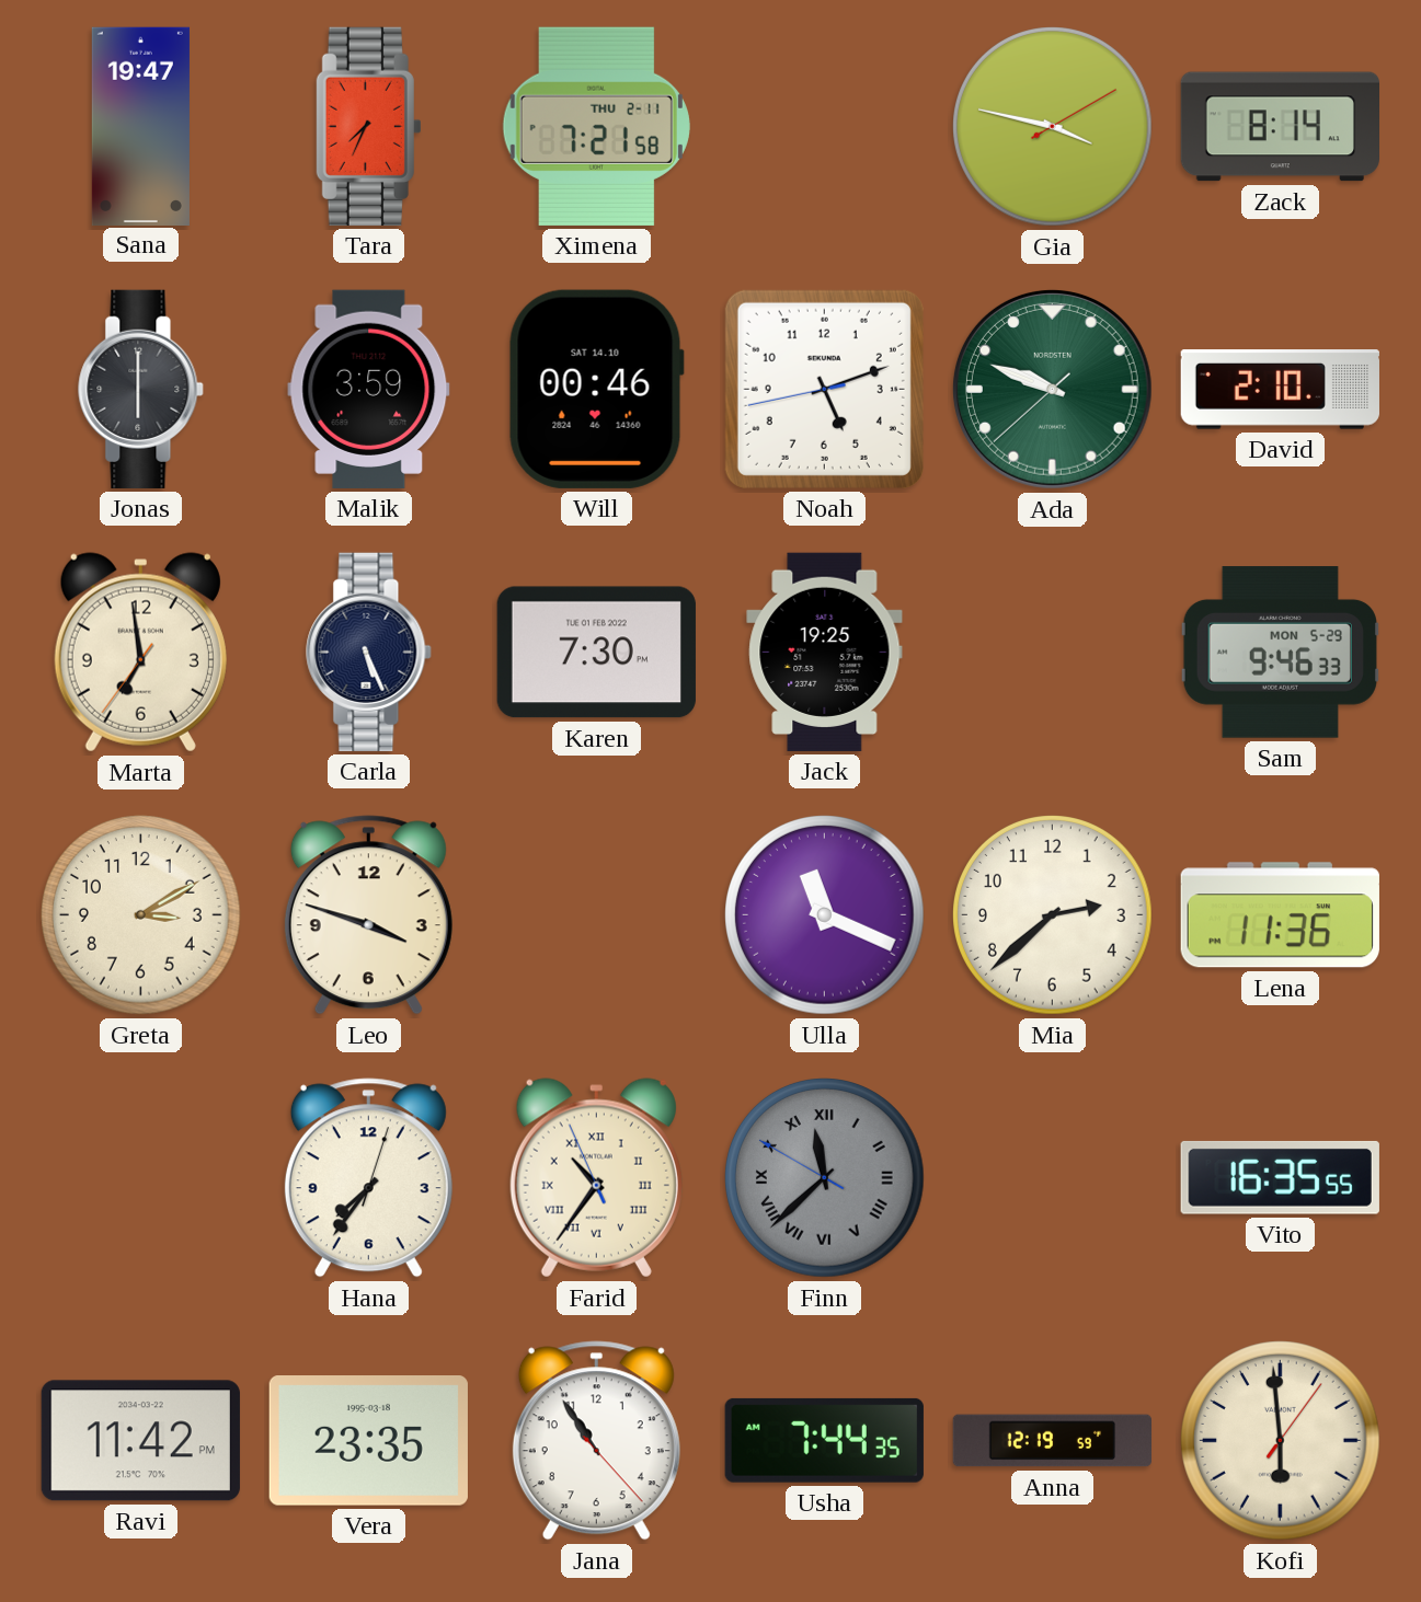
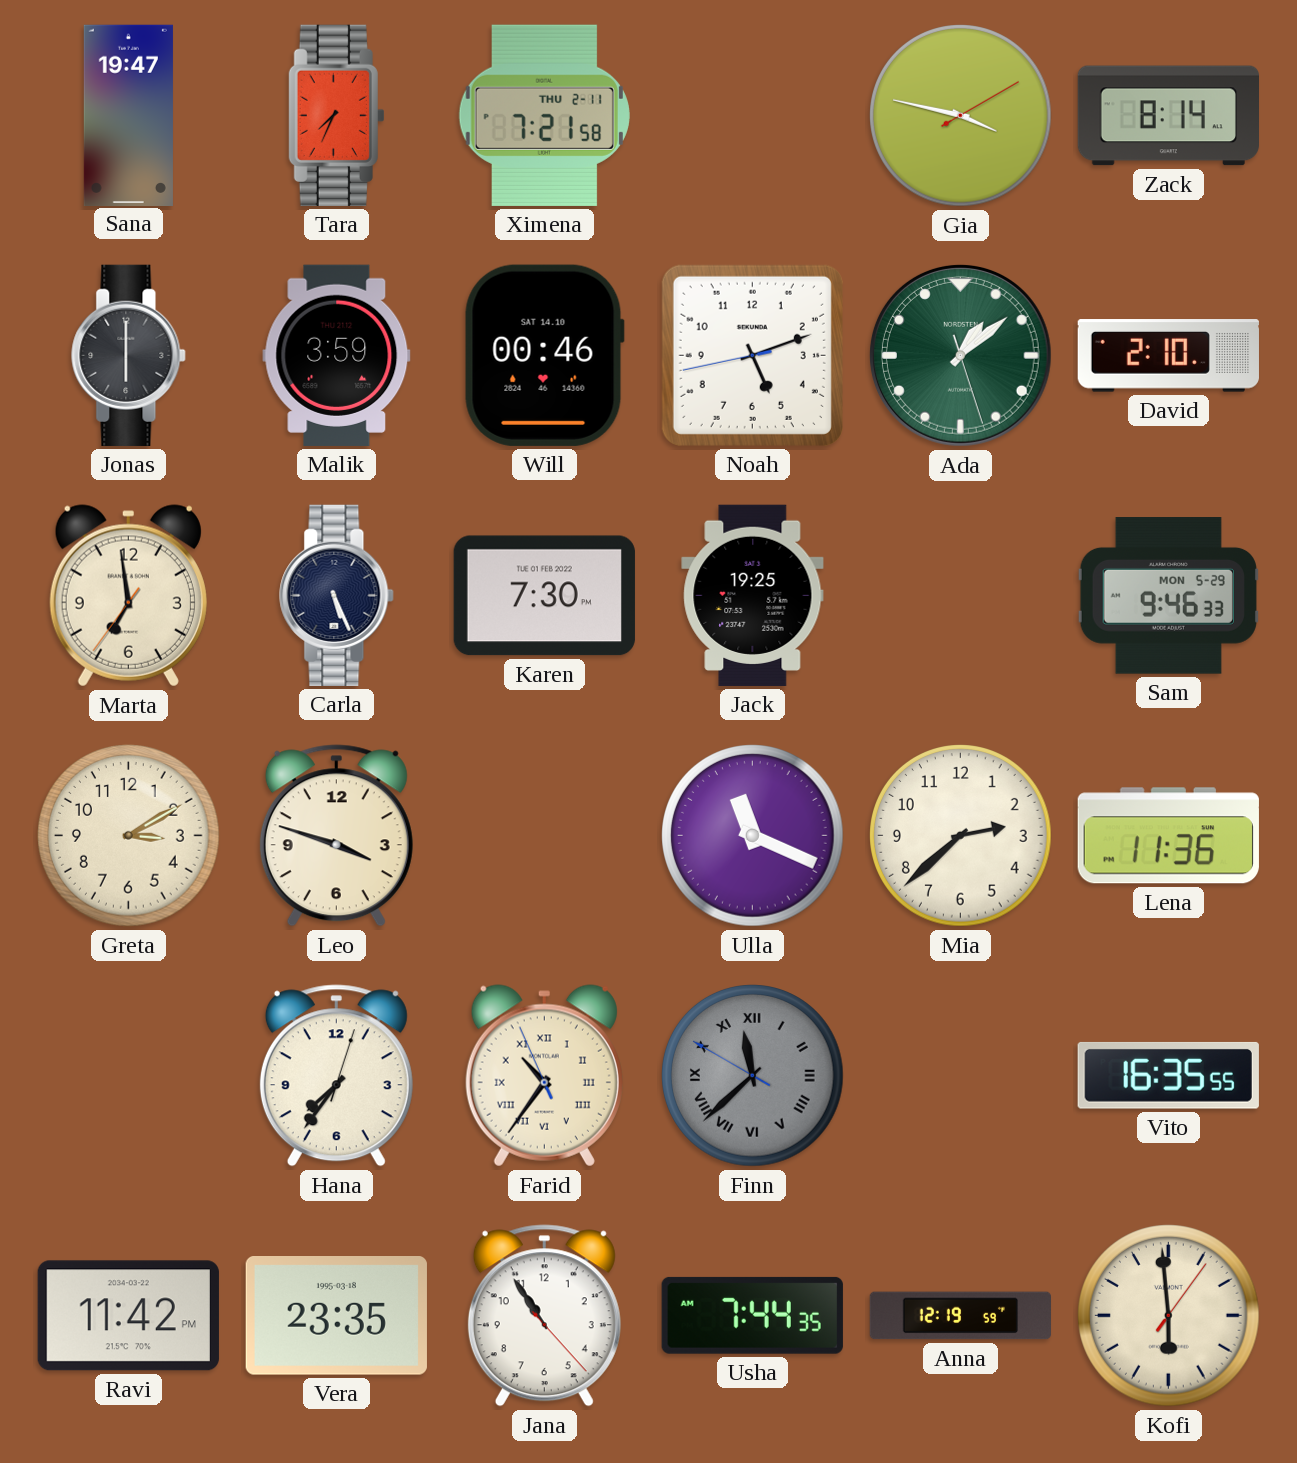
Ada: 9:48 -> 1:08 (960, 355)
